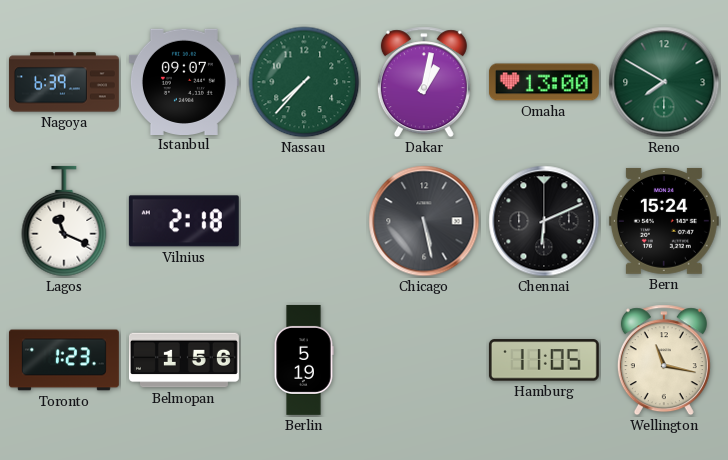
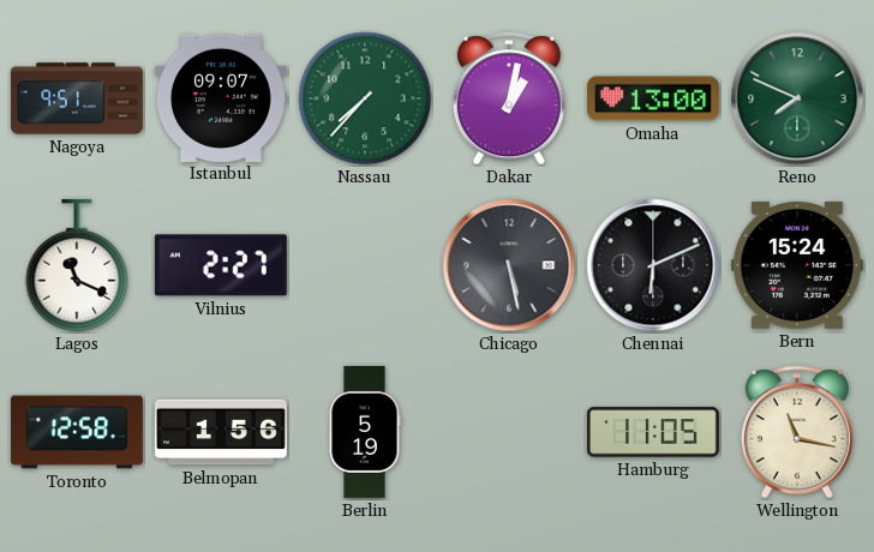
Nagoya: 6:39 -> 9:51 (77, 98)
Reno: 7:50 -> 7:49 (797, 98)
Vilnius: 2:18 -> 2:27 (221, 265)
Toronto: 1:23 -> 12:58 (77, 432)
